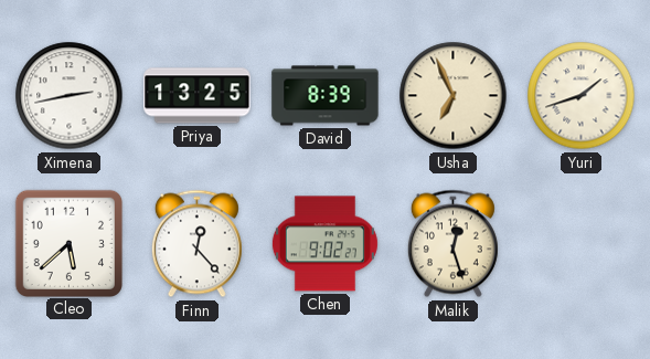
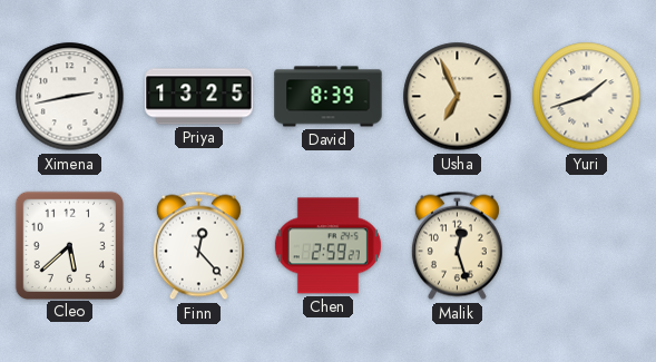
Chen: 9:02 -> 2:59 (327, 246)
